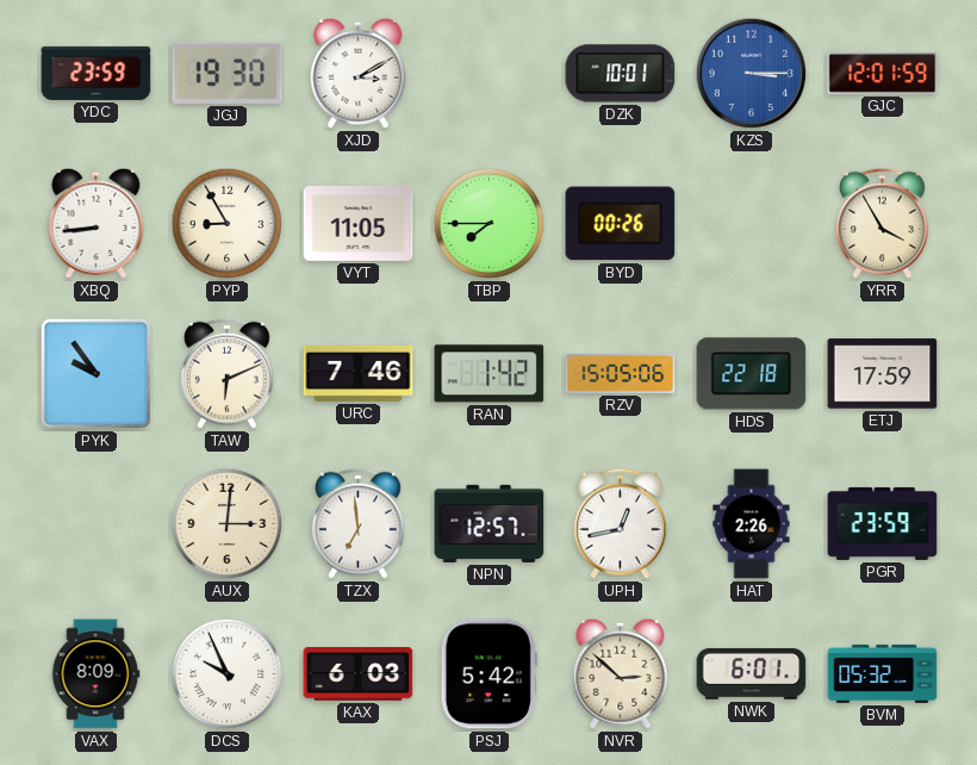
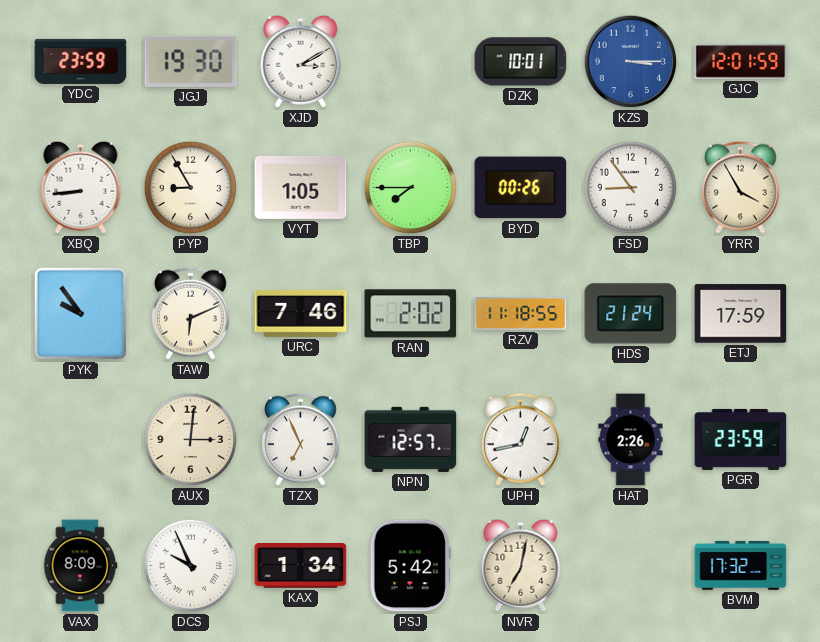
VYT: 11:05 -> 1:05 (301, 187)
FSD: none -> 8:54 (631, 188)
RAN: 1:42 -> 2:02 (411, 314)
RZV: 15:05 -> 11:18 (521, 313)
HDS: 22:18 -> 21:24 (631, 314)
TZX: 6:59 -> 6:56 (301, 439)
KAX: 6:03 -> 1:34 (301, 566)
NVR: 2:52 -> 7:02 (521, 565)
NWK: 6:01 -> none (752, 673)
BVM: 05:32 -> 17:32 (741, 565)
